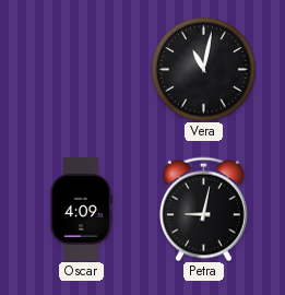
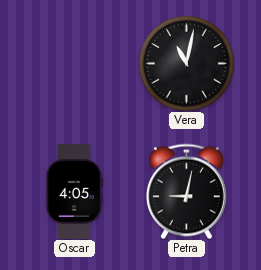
Oscar: 4:09 -> 4:05 (74, 192)
